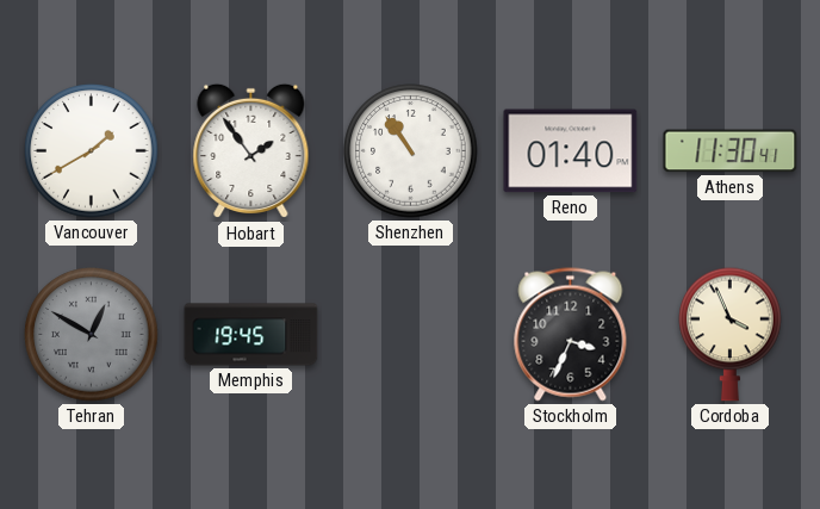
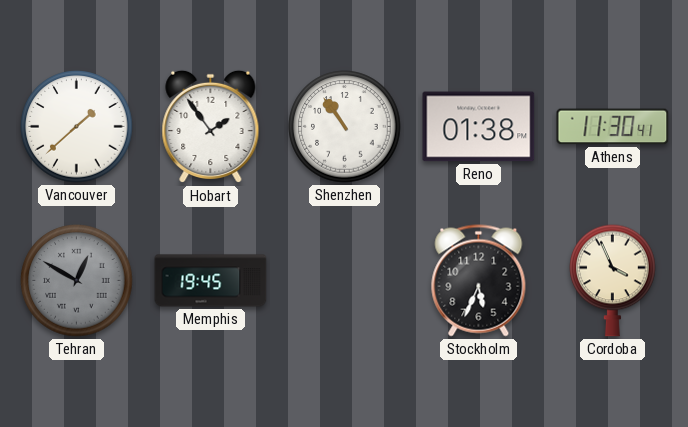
Vancouver: 1:40 -> 1:38 (77, 127)
Reno: 01:40 -> 01:38 (479, 127)
Stockholm: 3:34 -> 5:34 (479, 281)
